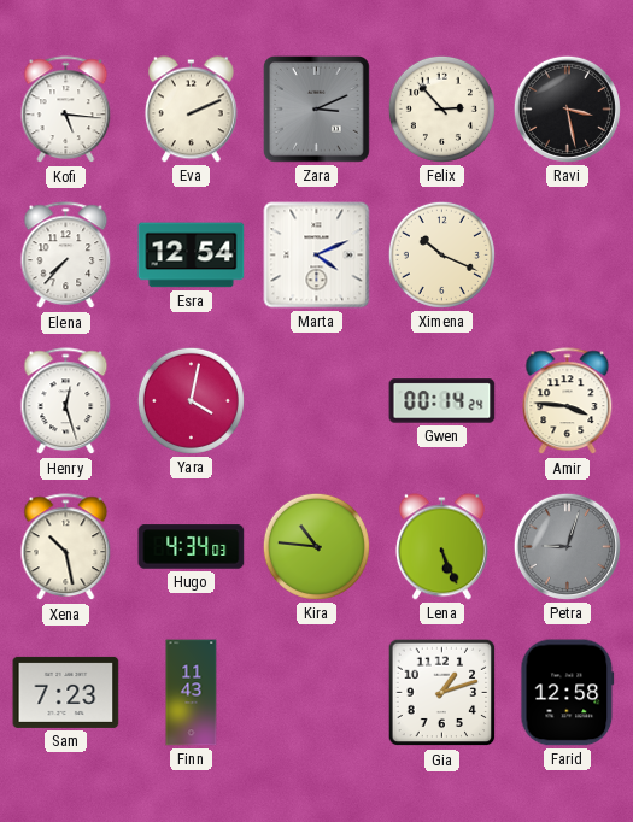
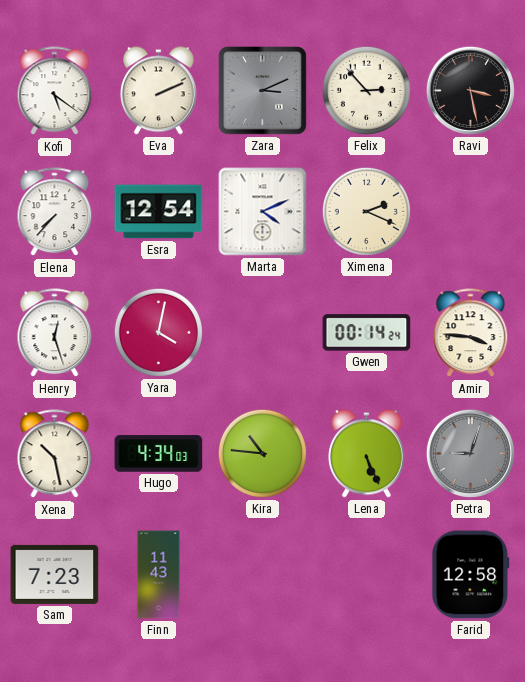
Kofi: 5:16 -> 5:21 (55, 91)
Ximena: 10:19 -> 2:19 (366, 211)
Gia: 1:12 -> none (442, 693)
